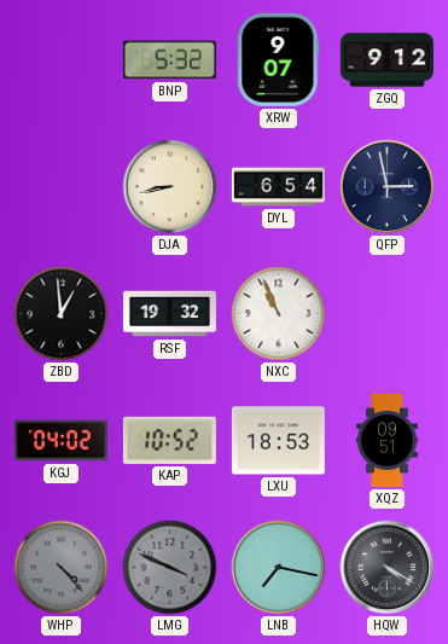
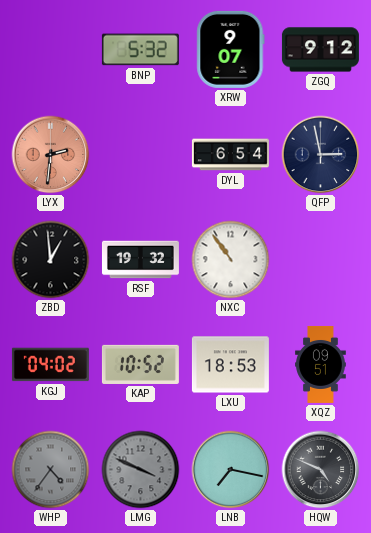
LYX: none -> 2:31 (51, 155)
DJA: 8:43 -> none (170, 187)
NXC: 10:56 -> 10:54 (231, 260)
WHP: 4:23 -> 4:36 (51, 470)
HQW: 4:20 -> 4:49 (321, 470)
